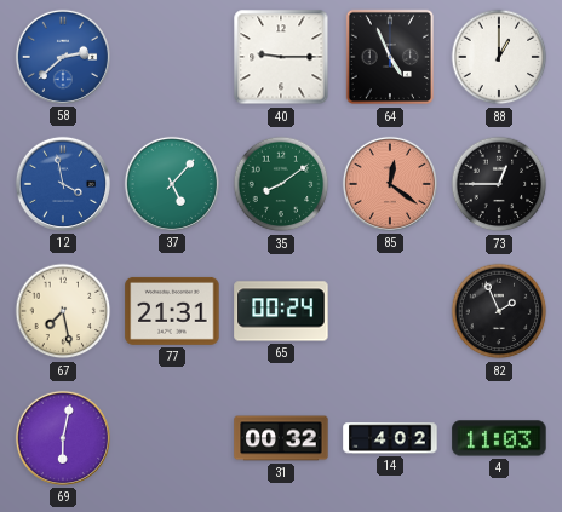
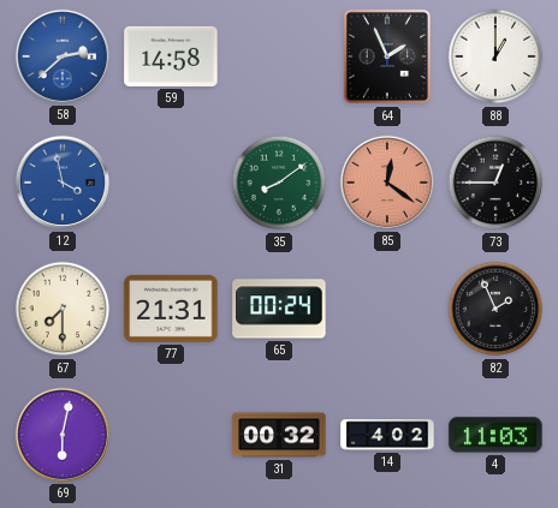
59: none -> 14:58 (171, 56)
40: 9:15 -> none (281, 57)
64: 4:56 -> 1:56 (386, 56)
37: 5:07 -> none (172, 184)
67: 7:28 -> 7:30 (63, 309)
